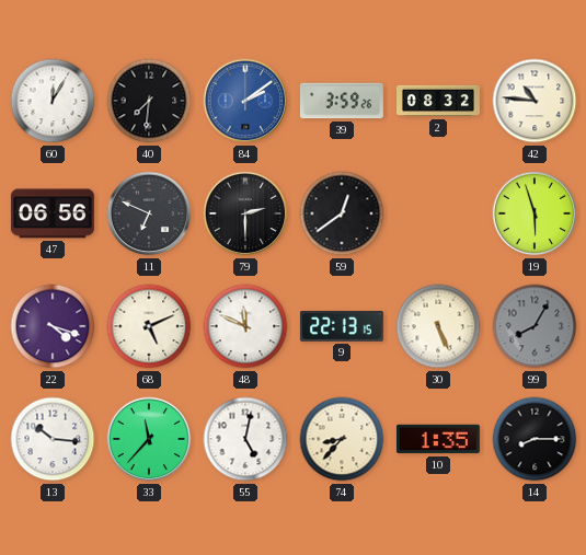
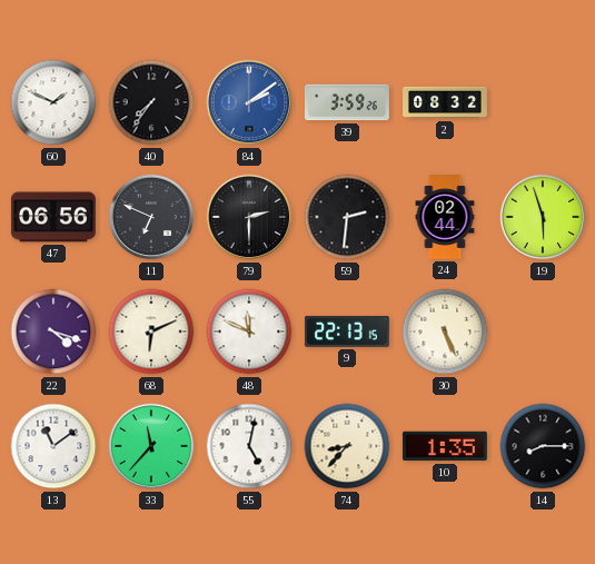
60: 12:05 -> 1:49 (53, 102)
40: 7:31 -> 7:36 (151, 102)
42: 10:46 -> none (535, 101)
59: 12:39 -> 2:31 (347, 217)
24: none -> 02:44 (445, 218)
68: 5:11 -> 6:11 (151, 332)
99: 8:05 -> none (535, 326)
13: 10:16 -> 11:09 (53, 446)
